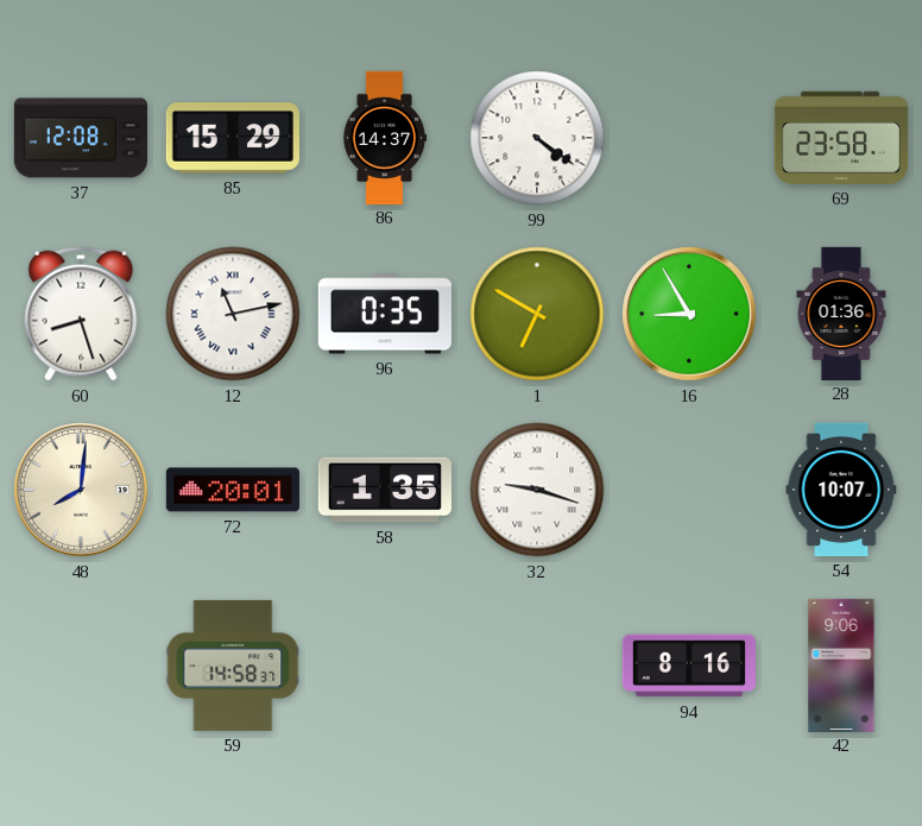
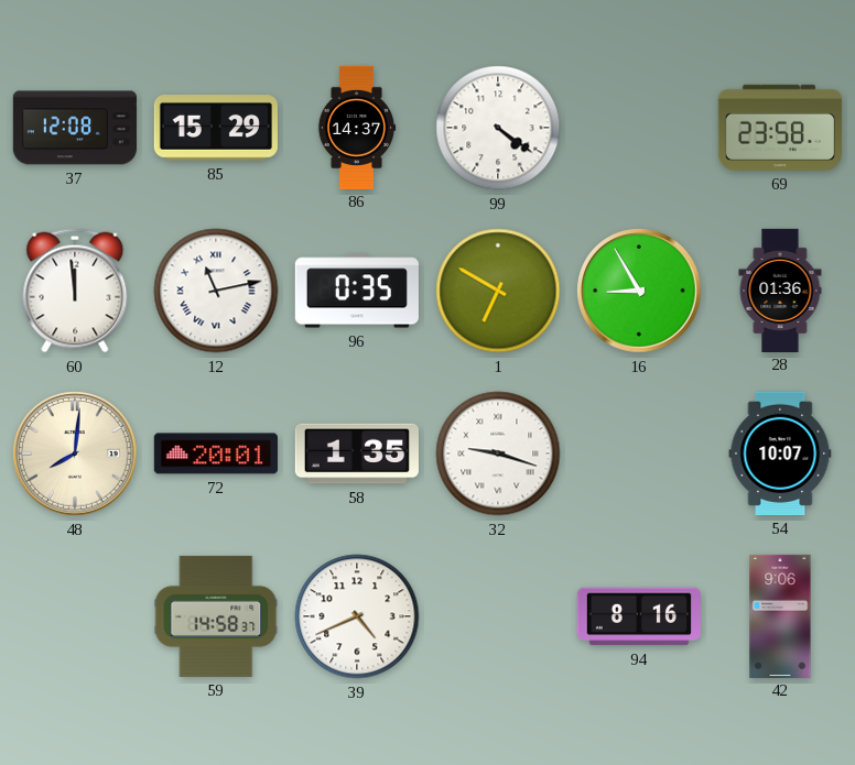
60: 8:27 -> 11:59 (75, 291)
39: none -> 4:41 (357, 616)
